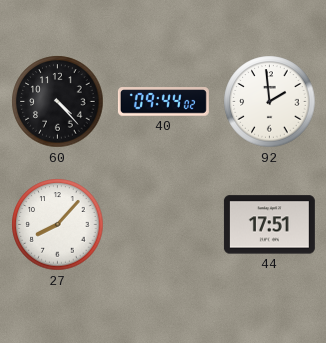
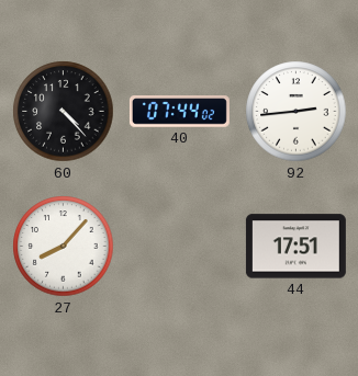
40: 09:44 -> 07:44 (179, 112)
92: 1:59 -> 2:44 (297, 112)
